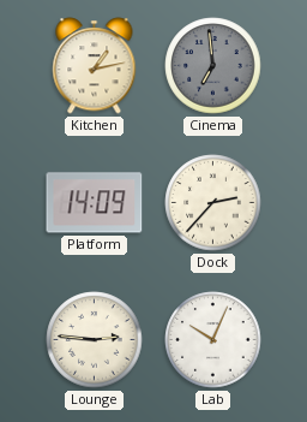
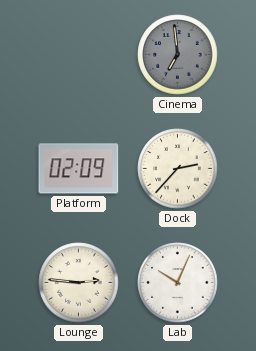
Kitchen: 1:13 -> none (95, 66)
Platform: 14:09 -> 02:09 (79, 169)
